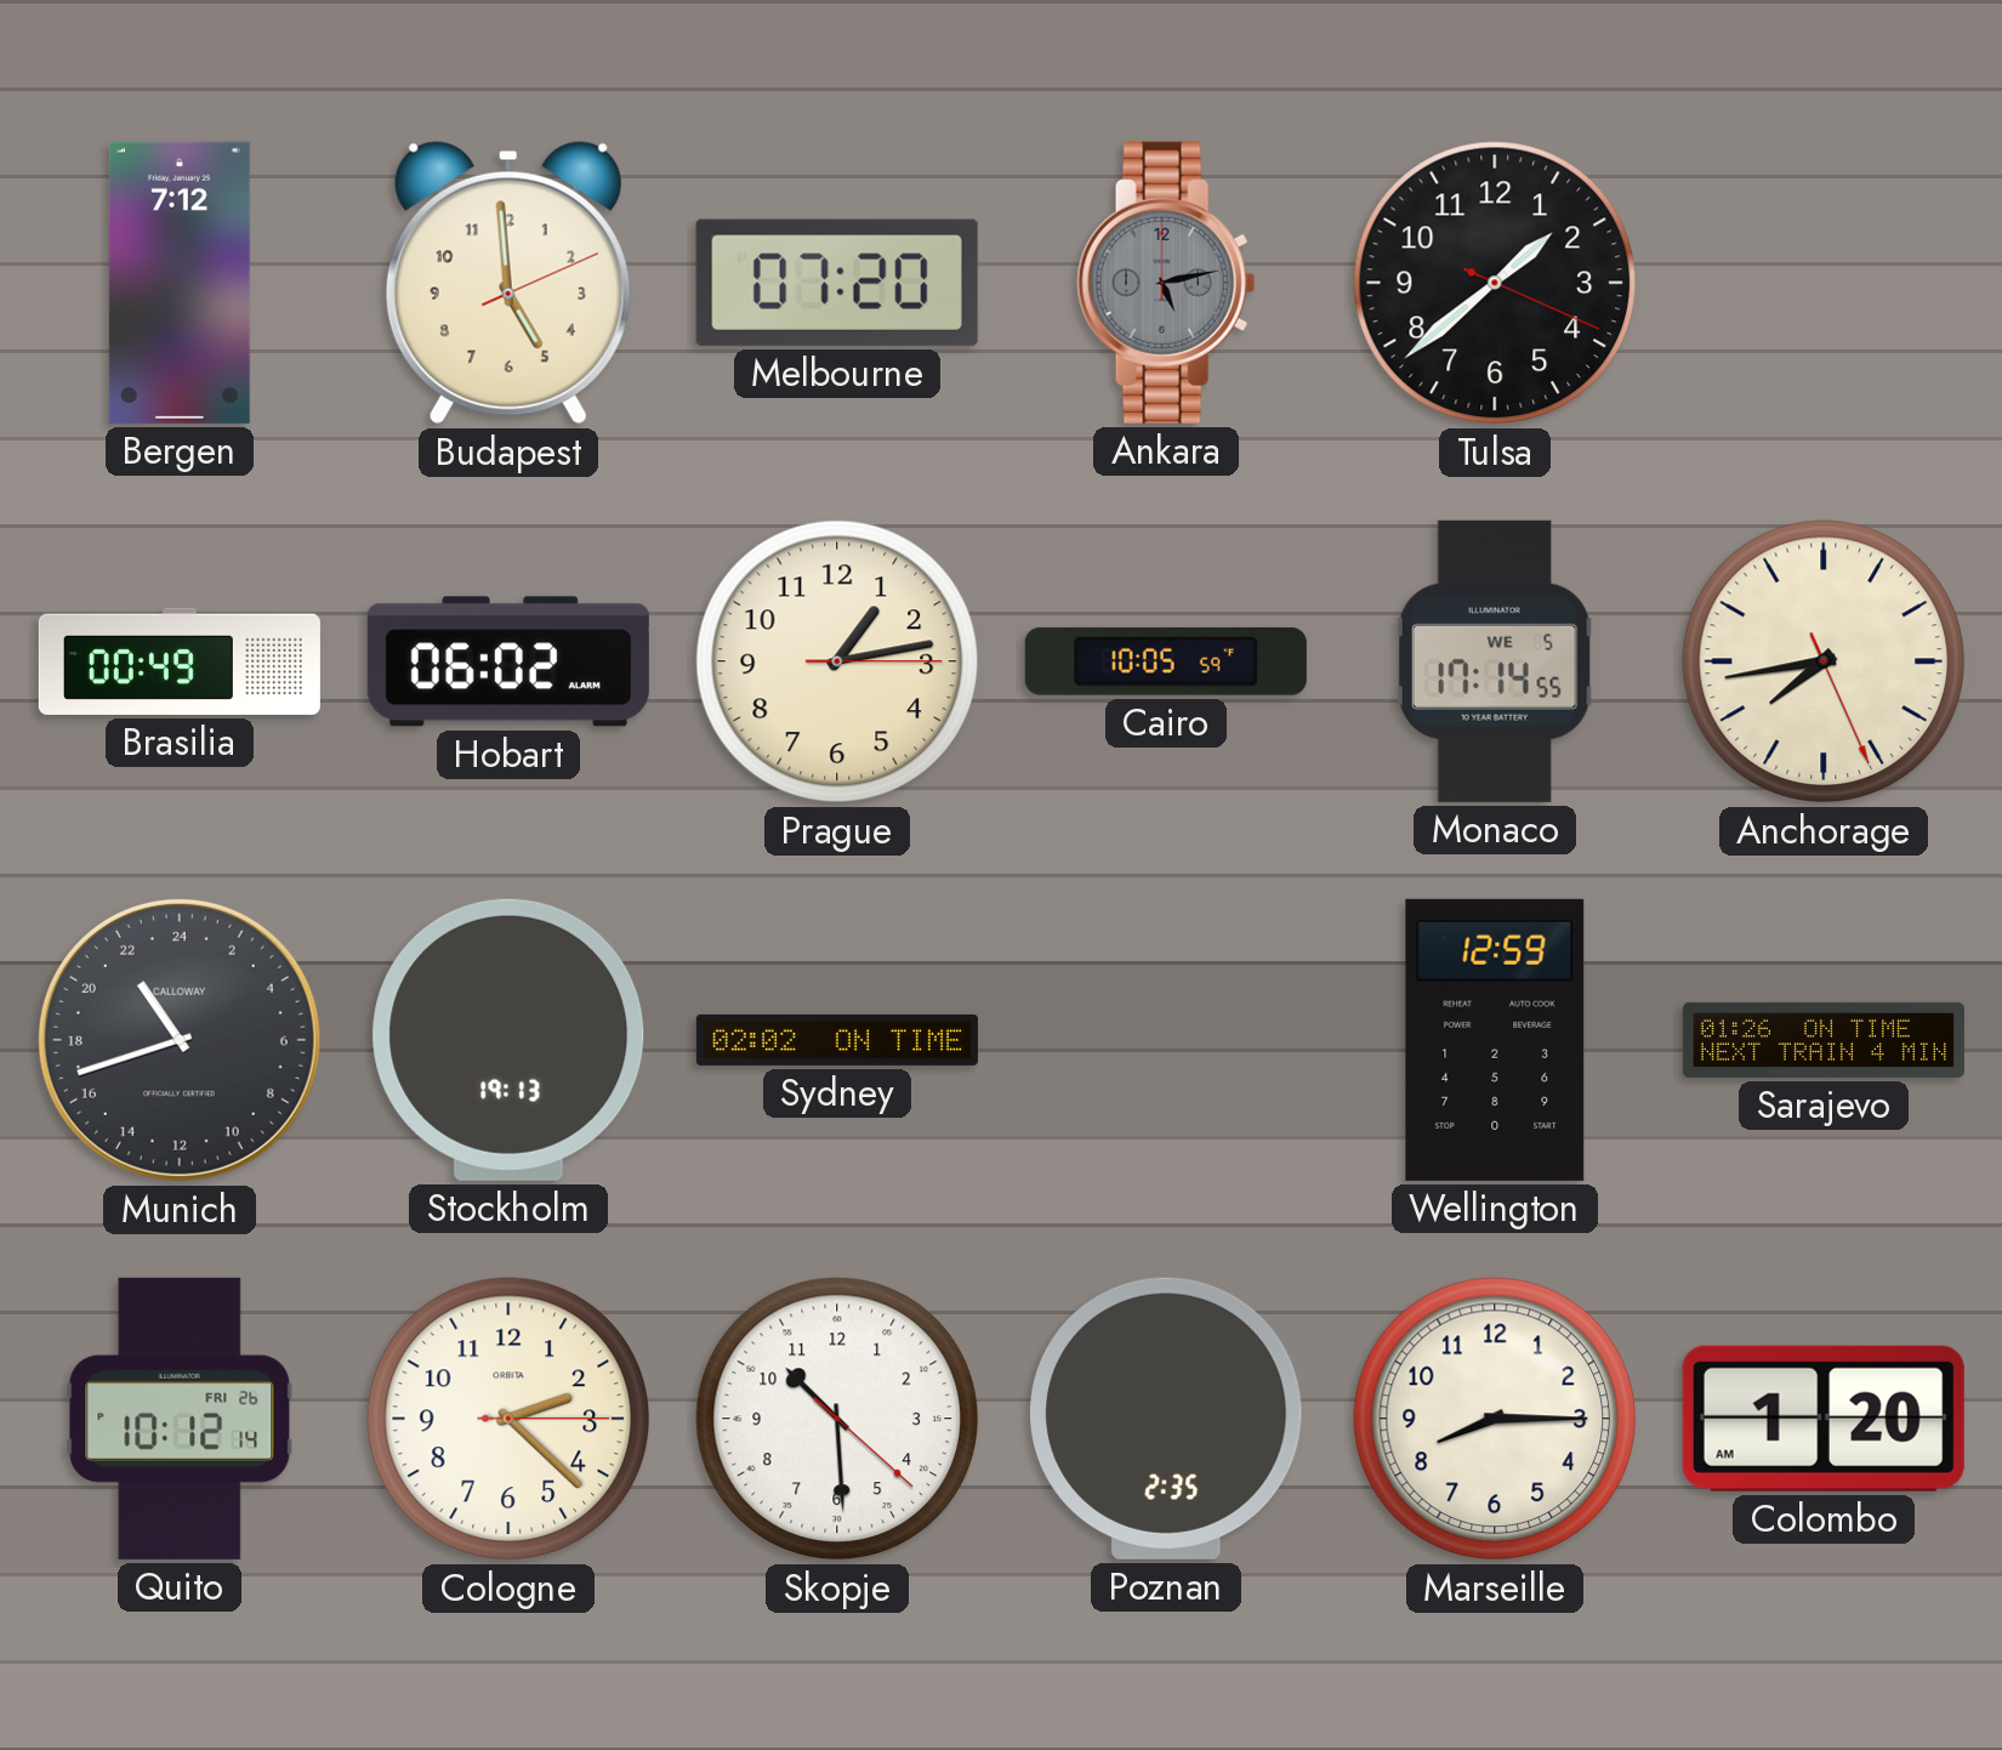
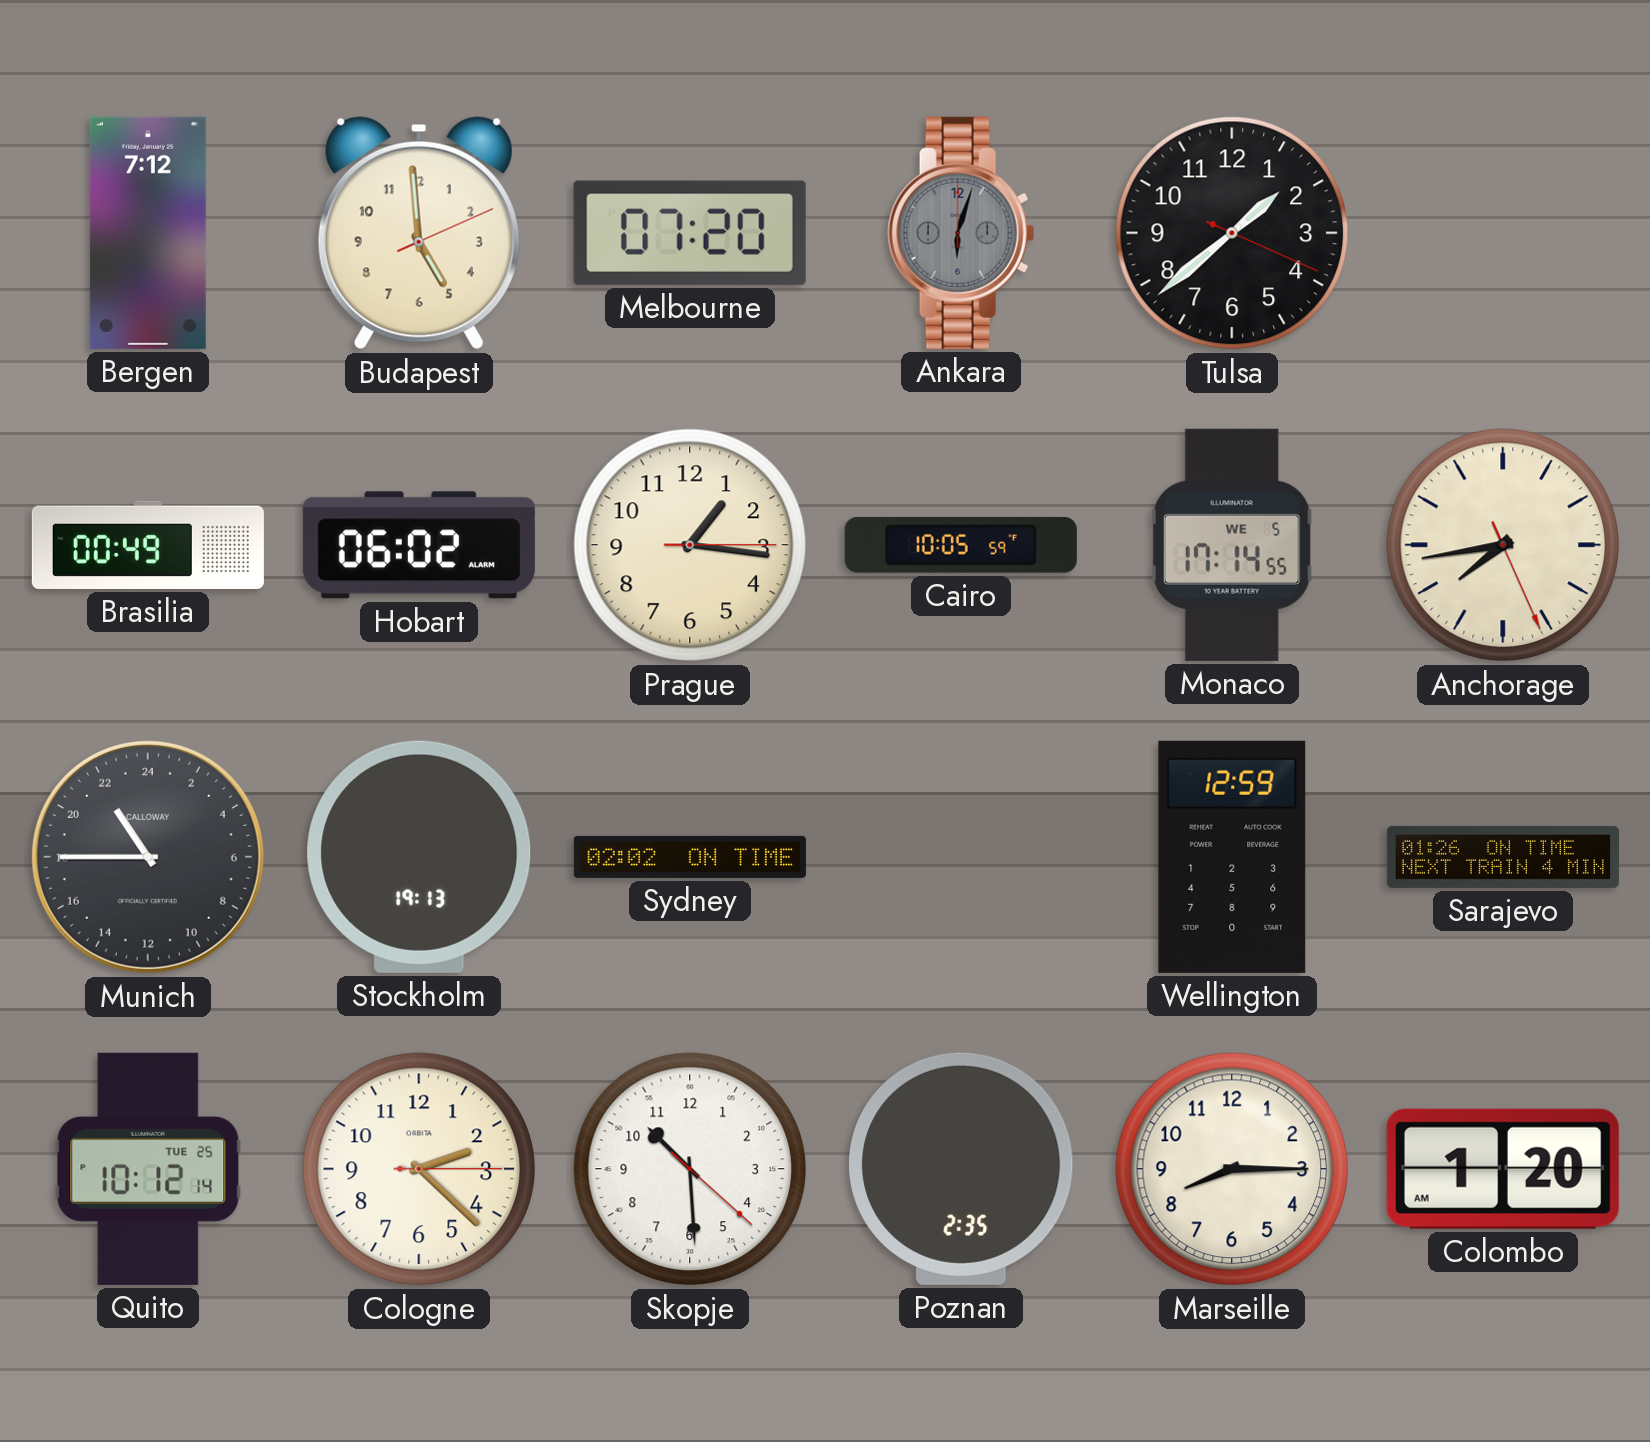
Ankara: 5:13 -> 6:03 (961, 233)
Prague: 1:13 -> 1:16 (690, 545)
Munich: 21:42 -> 21:45 (148, 857)
Quito date: FRI 26 -> TUE 25 (148, 1169)
